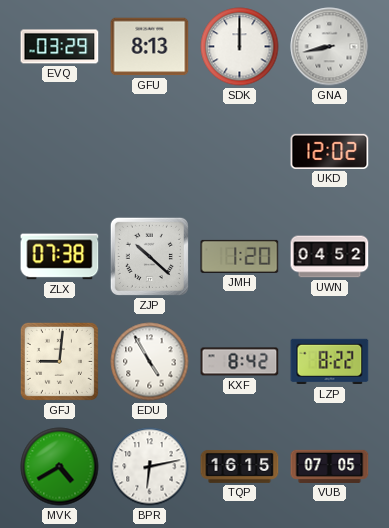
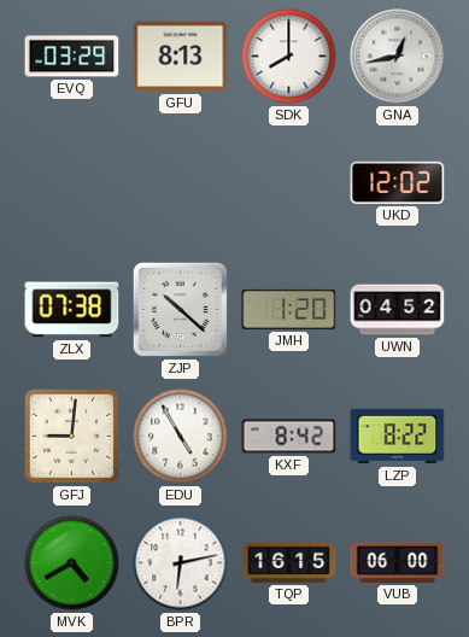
SDK: 12:00 -> 8:00 (289, 57)
GNA: 8:43 -> 12:43 (398, 57)
VUB: 07:05 -> 06:00 (398, 562)
